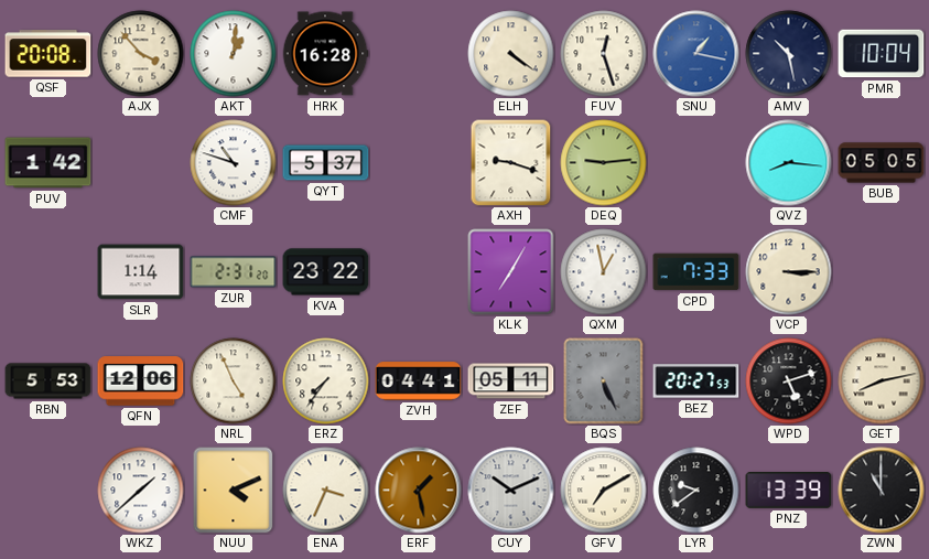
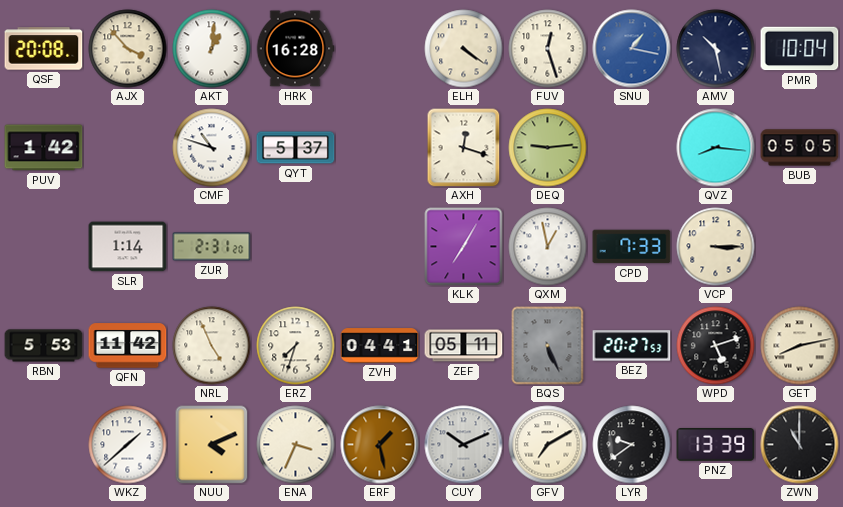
AXH: 9:18 -> 12:18 (464, 148)
KVA: 23:22 -> none (326, 272)
QFN: 12:06 -> 11:42 (128, 346)
ERZ: 7:36 -> 7:33 (296, 346)
